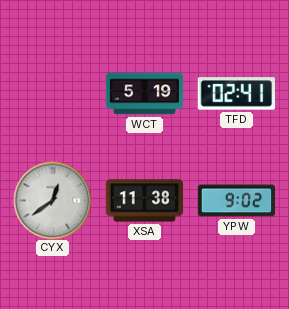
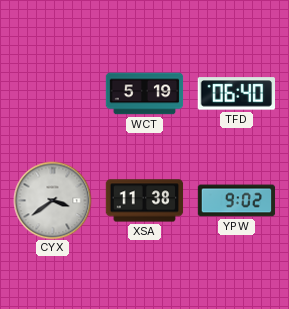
TFD: 02:41 -> 06:40 (236, 94)
CYX: 12:39 -> 3:39 (52, 200)
